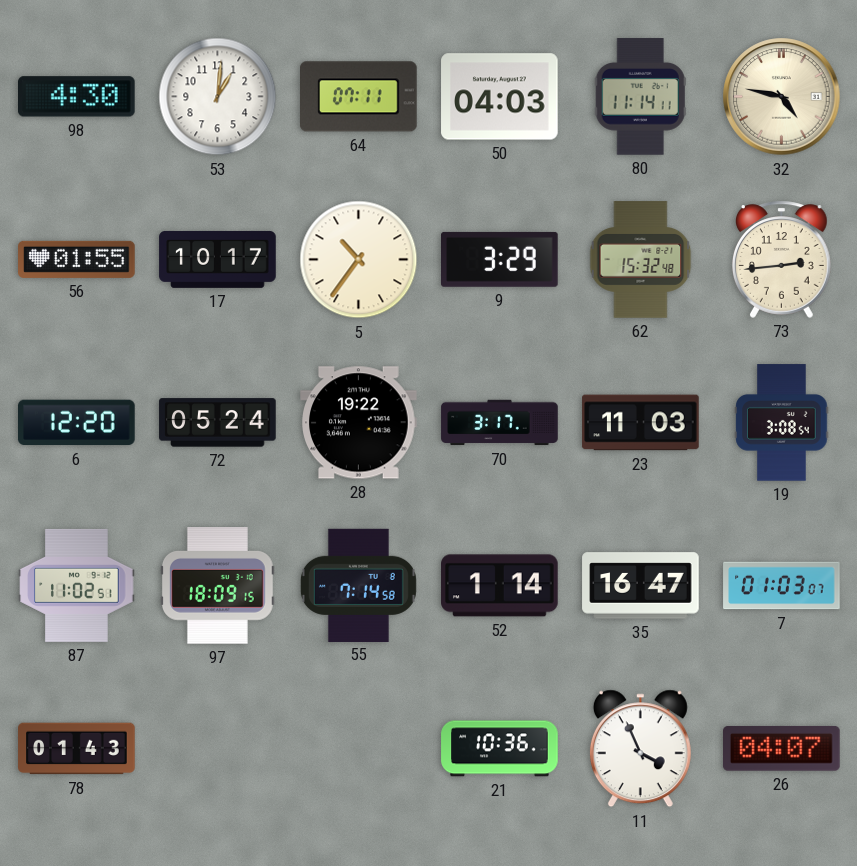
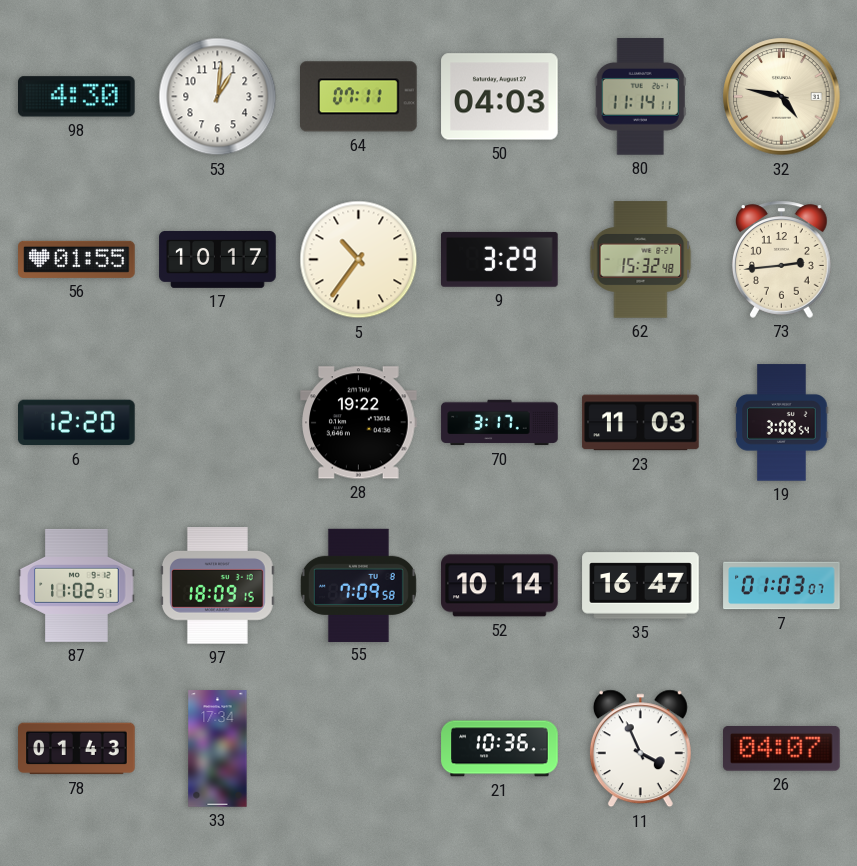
72: 05:24 -> none (218, 423)
55: 7:14 -> 7:09 (358, 585)
52: 1:14 -> 10:14 (500, 586)
33: none -> 17:34 (218, 749)
